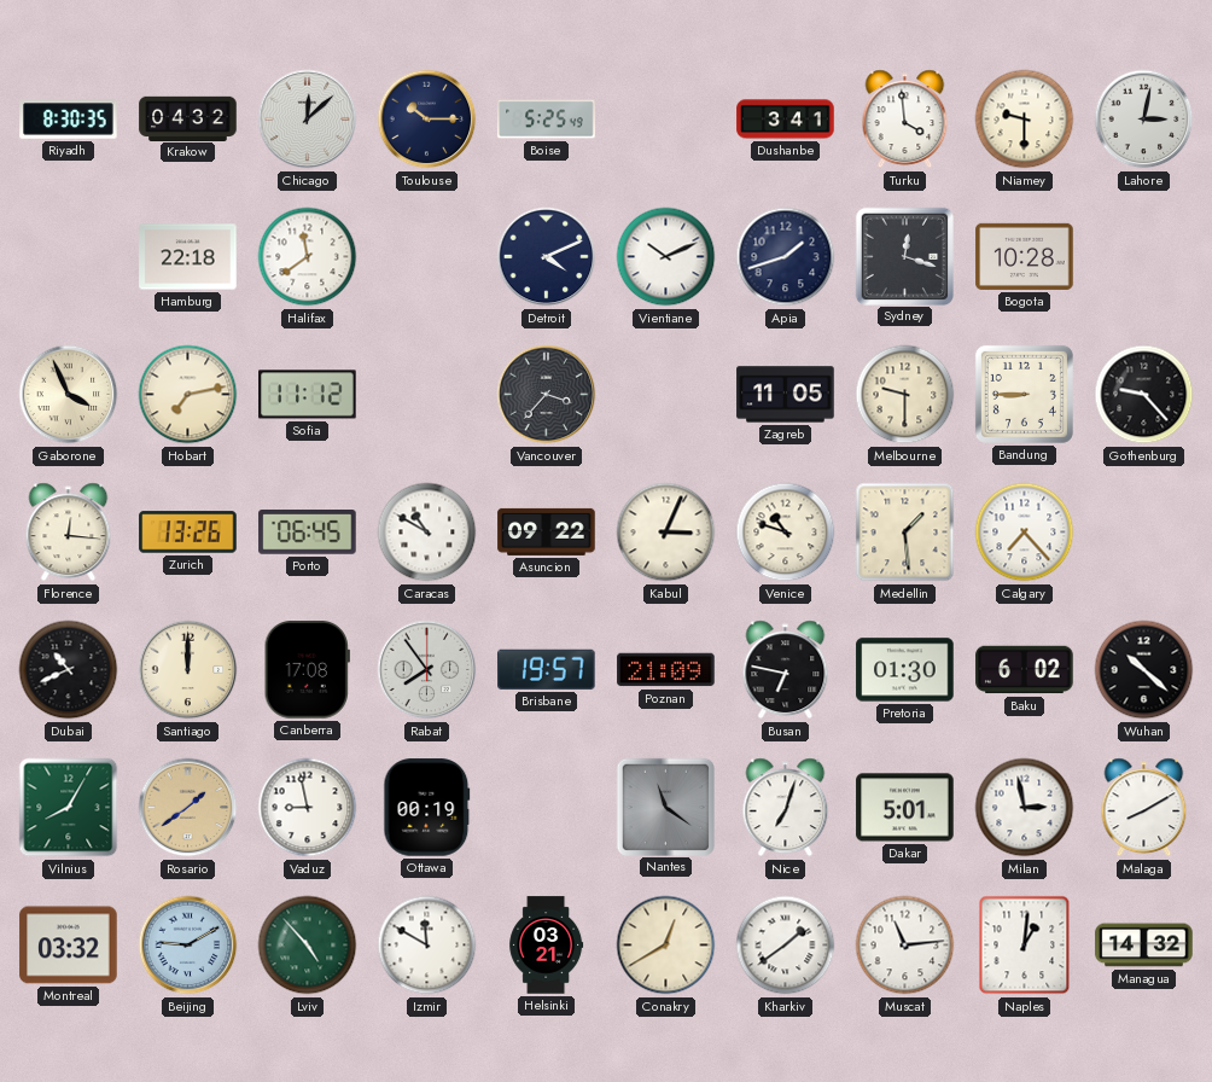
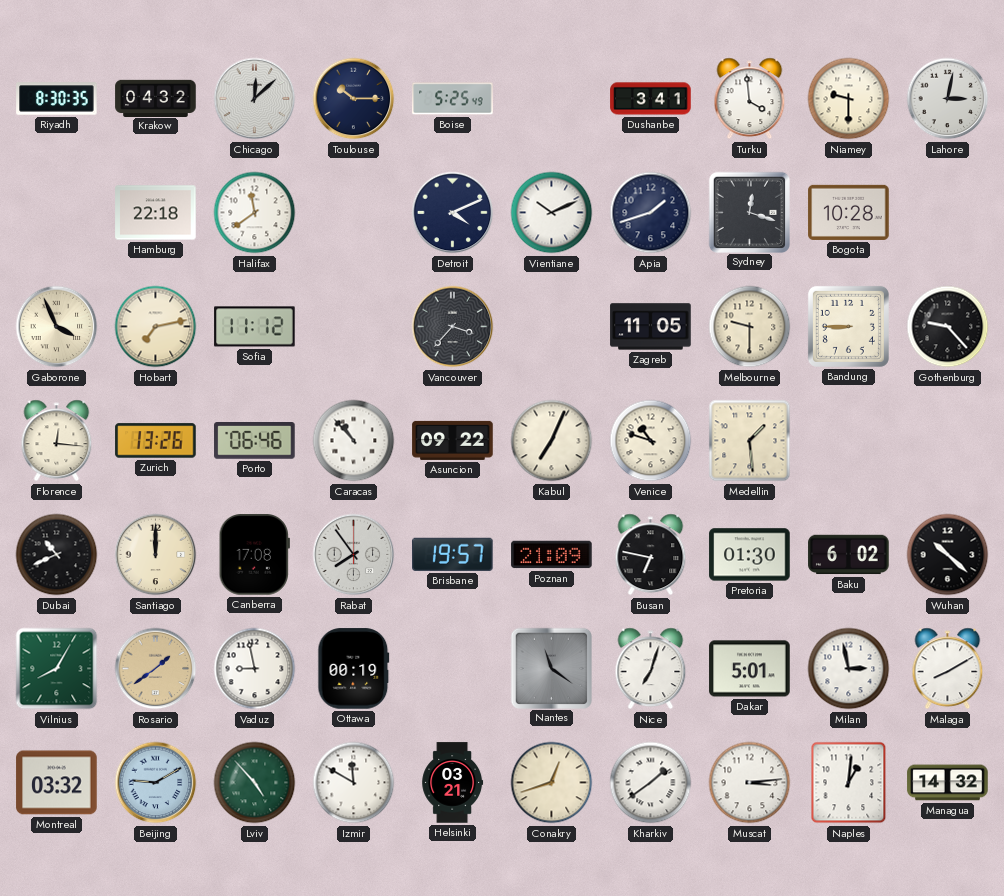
Porto: 06:45 -> 06:46 (255, 441)
Caracas: 10:50 -> 10:53 (354, 441)
Kabul: 3:04 -> 7:04 (552, 441)
Calgary: 7:23 -> none (1025, 533)
Conakry: 12:40 -> 12:42 (552, 783)
Muscat: 11:14 -> 3:14 (750, 783)
